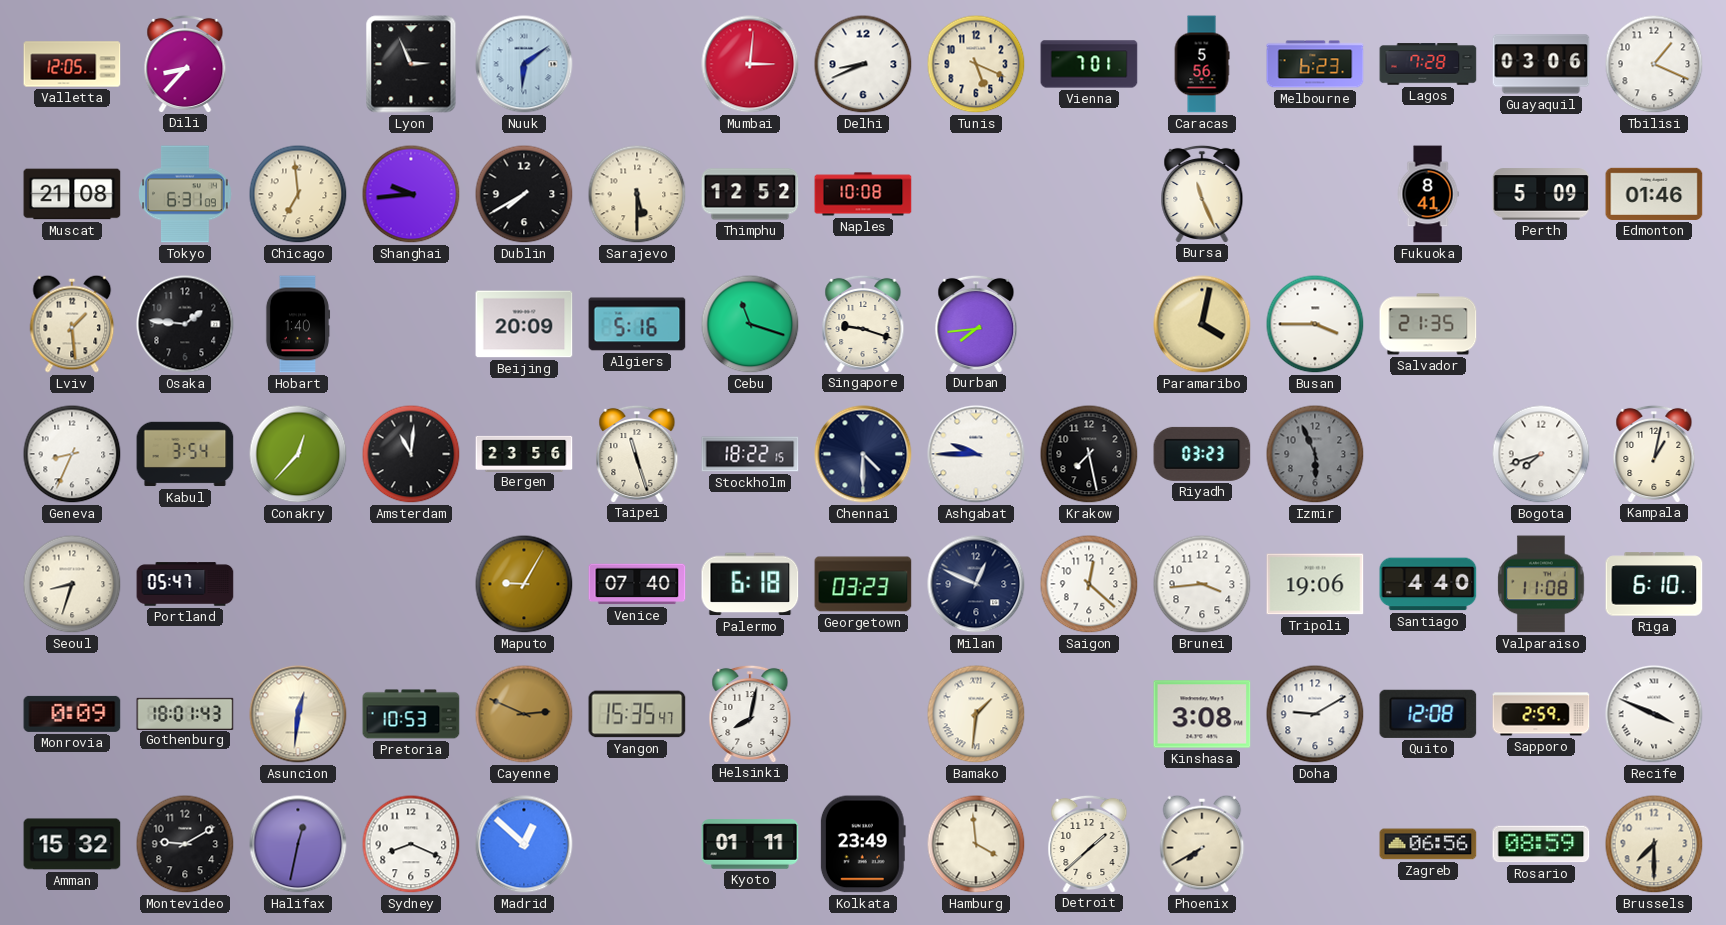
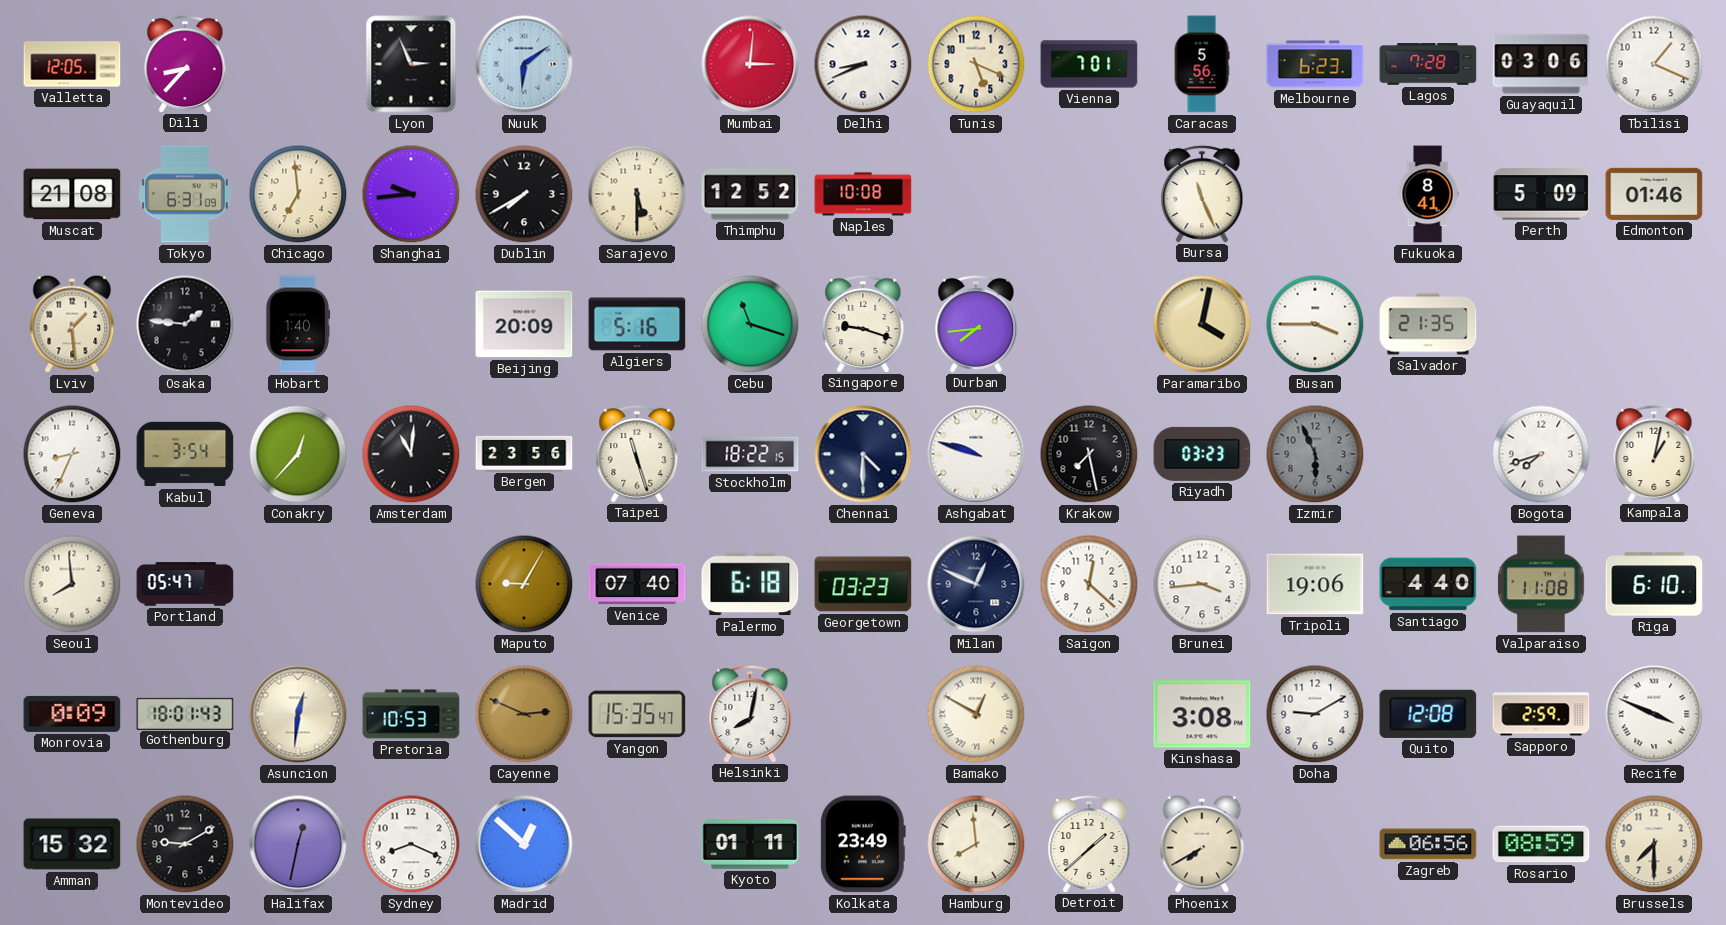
Ashgabat: 9:45 -> 9:48 (976, 454)
Seoul: 8:33 -> 7:59 (72, 584)
Bamako: 1:31 -> 12:50 (976, 714)
Hamburg: 3:59 -> 7:59 (976, 844)
